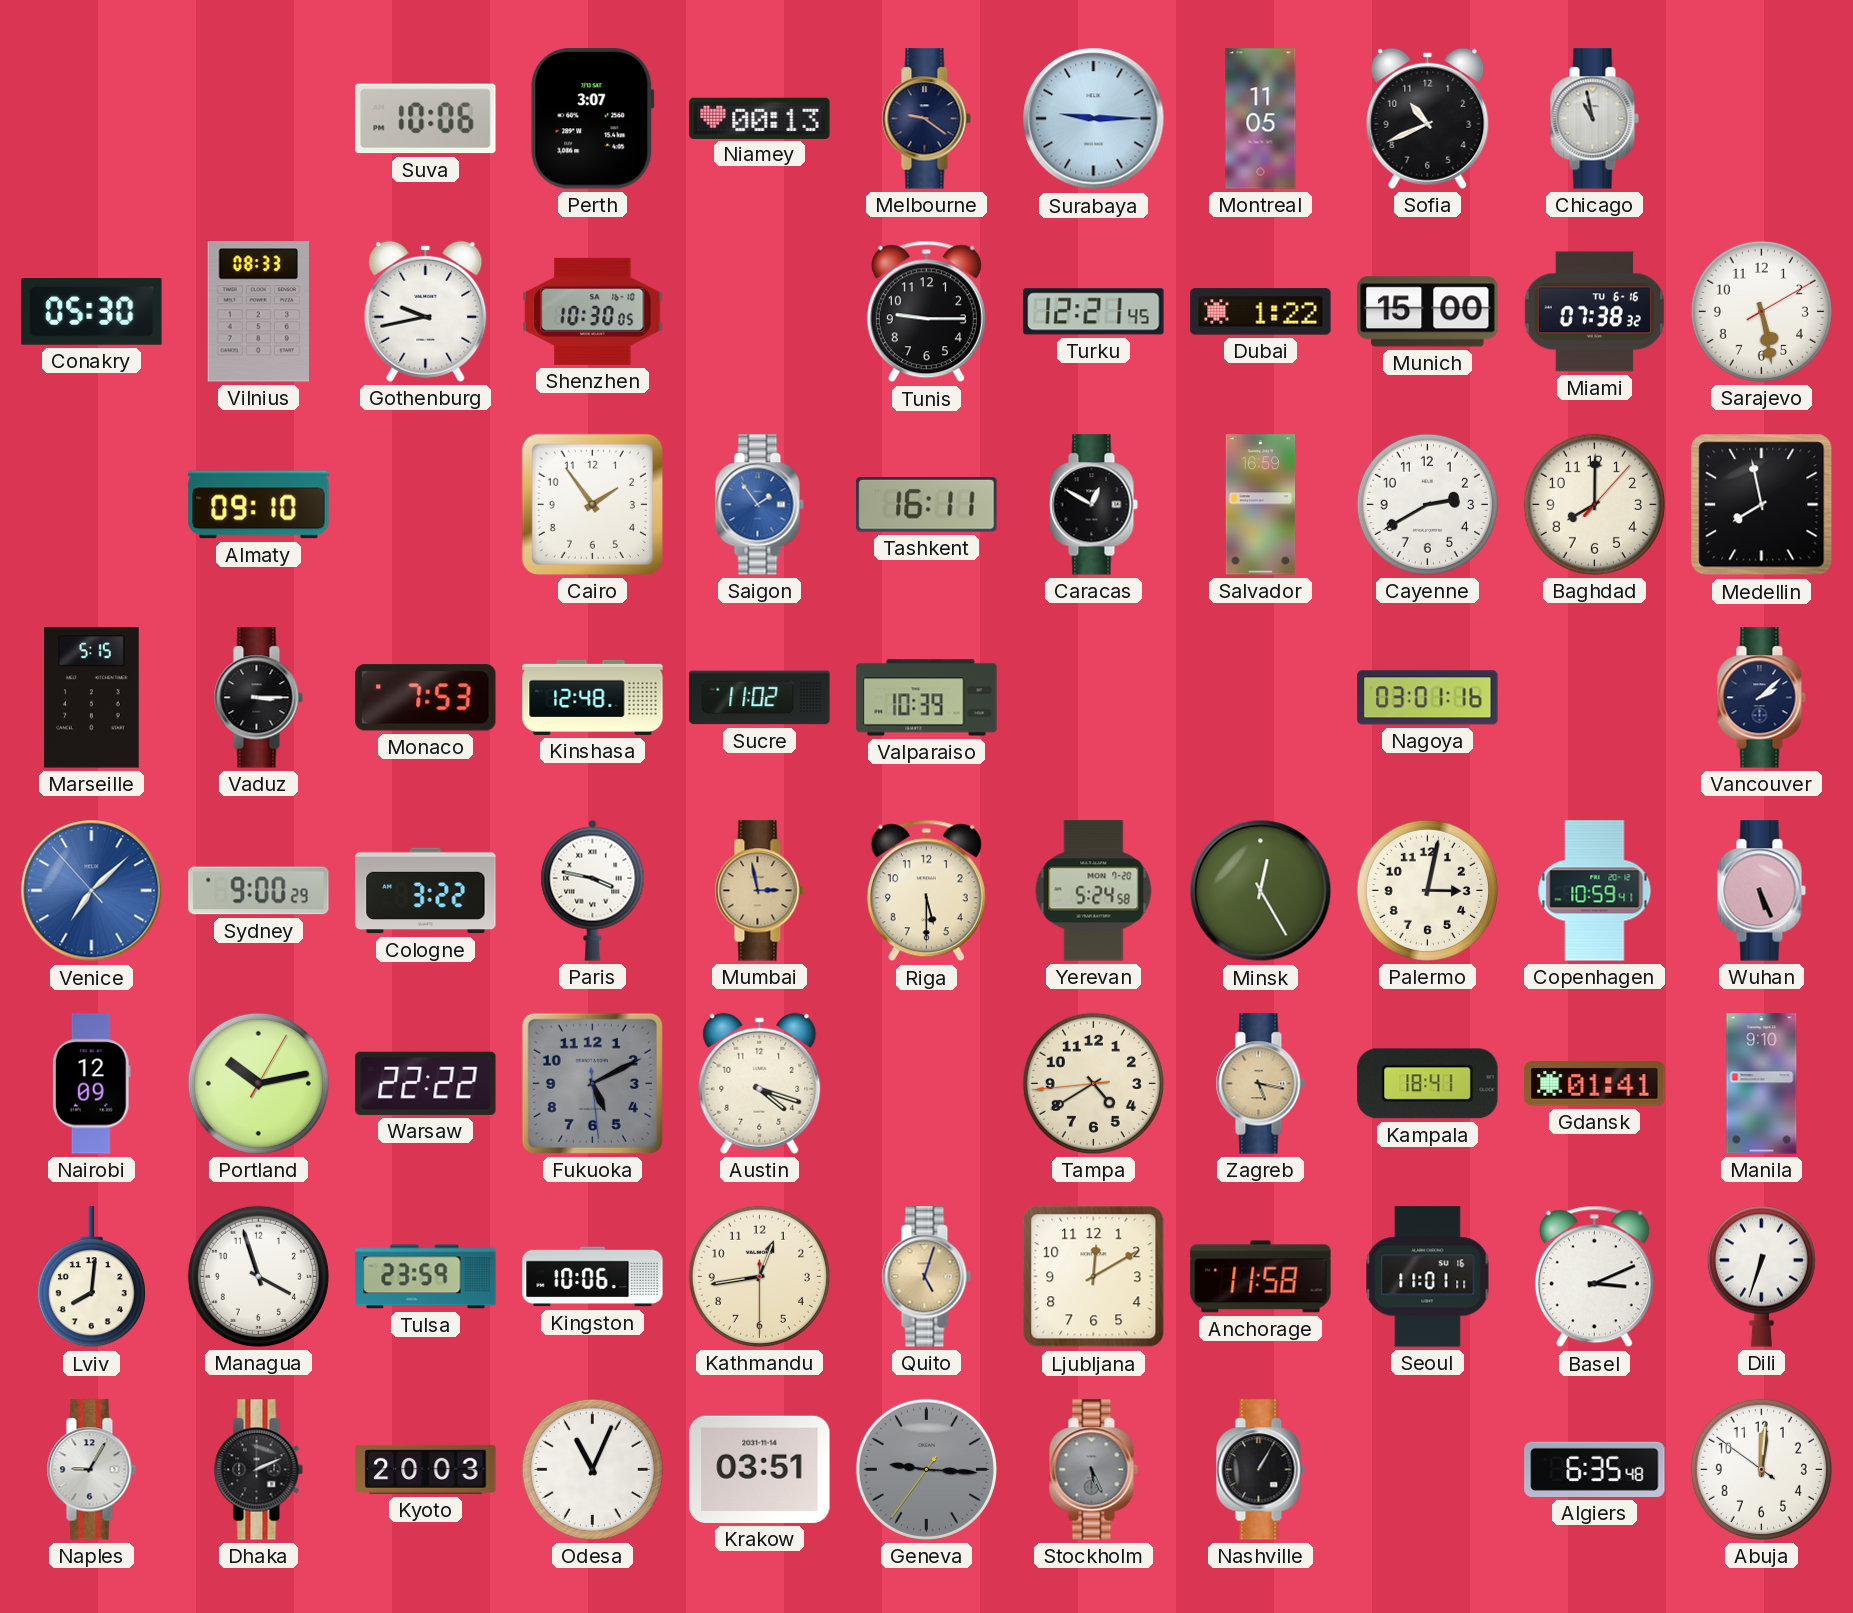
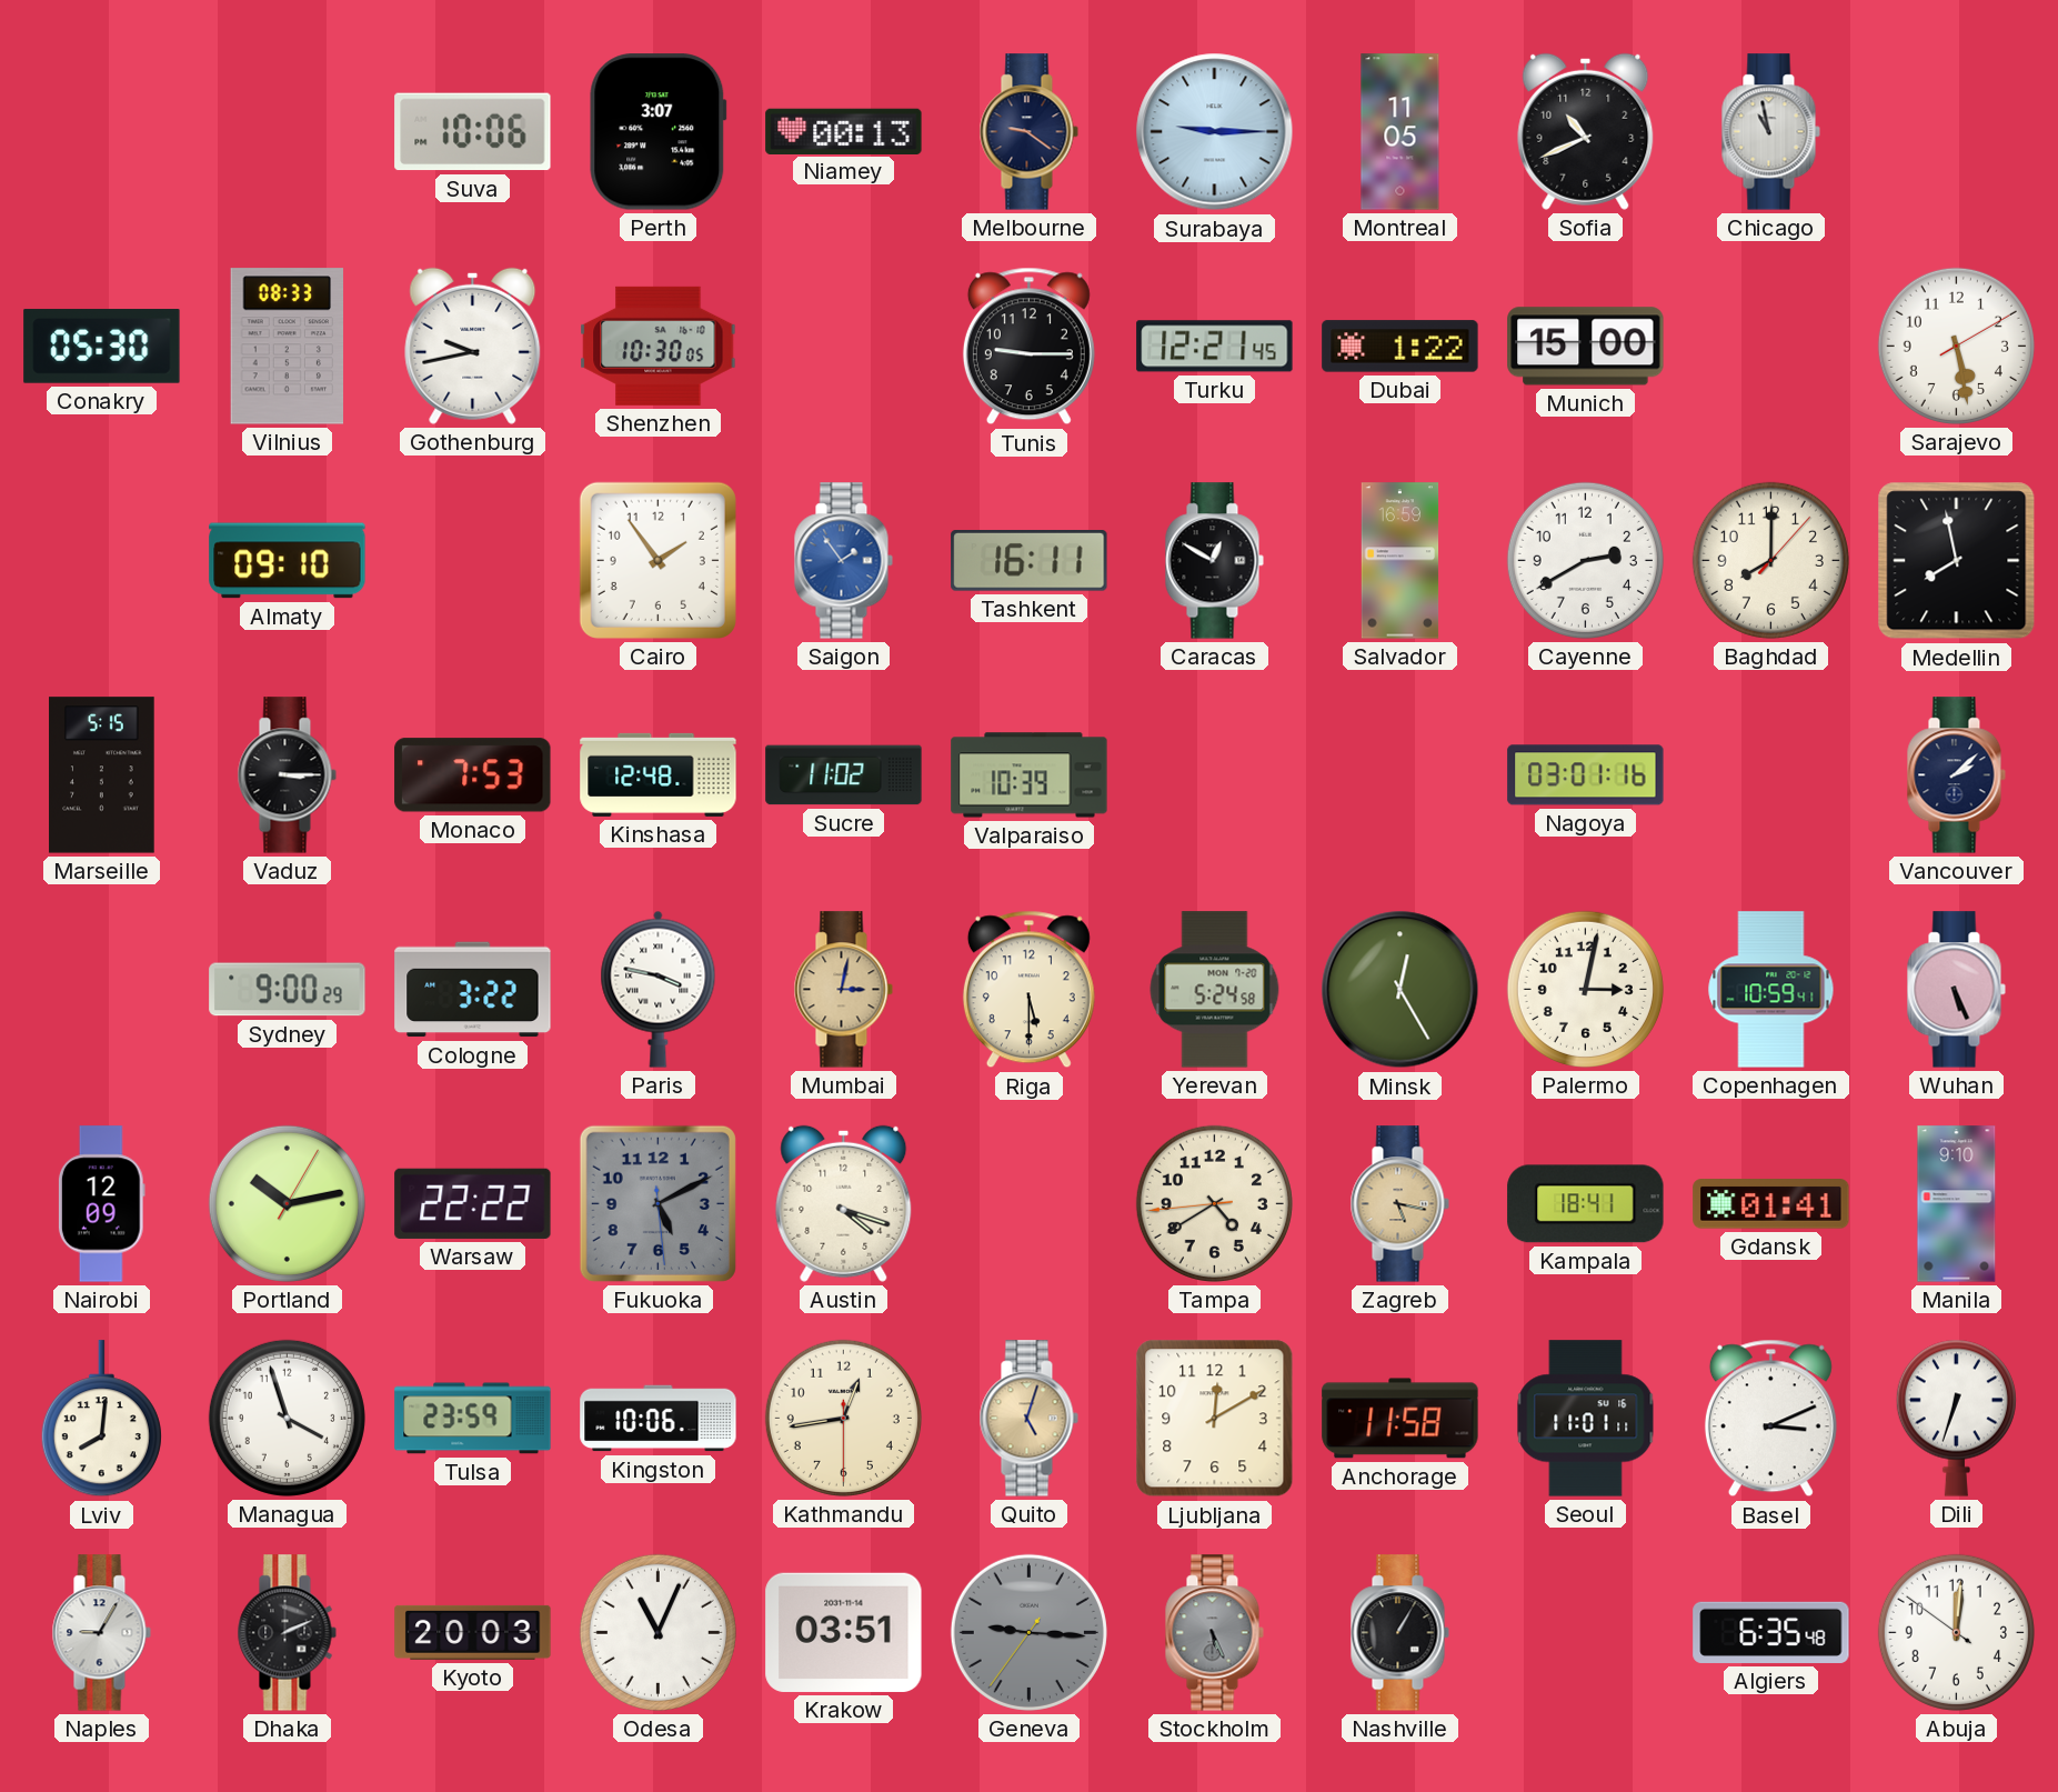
Miami: 07:38 -> none (1594, 312)
Venice: 7:07 -> none (92, 891)
Mumbai: 2:58 -> 3:02 (843, 990)
